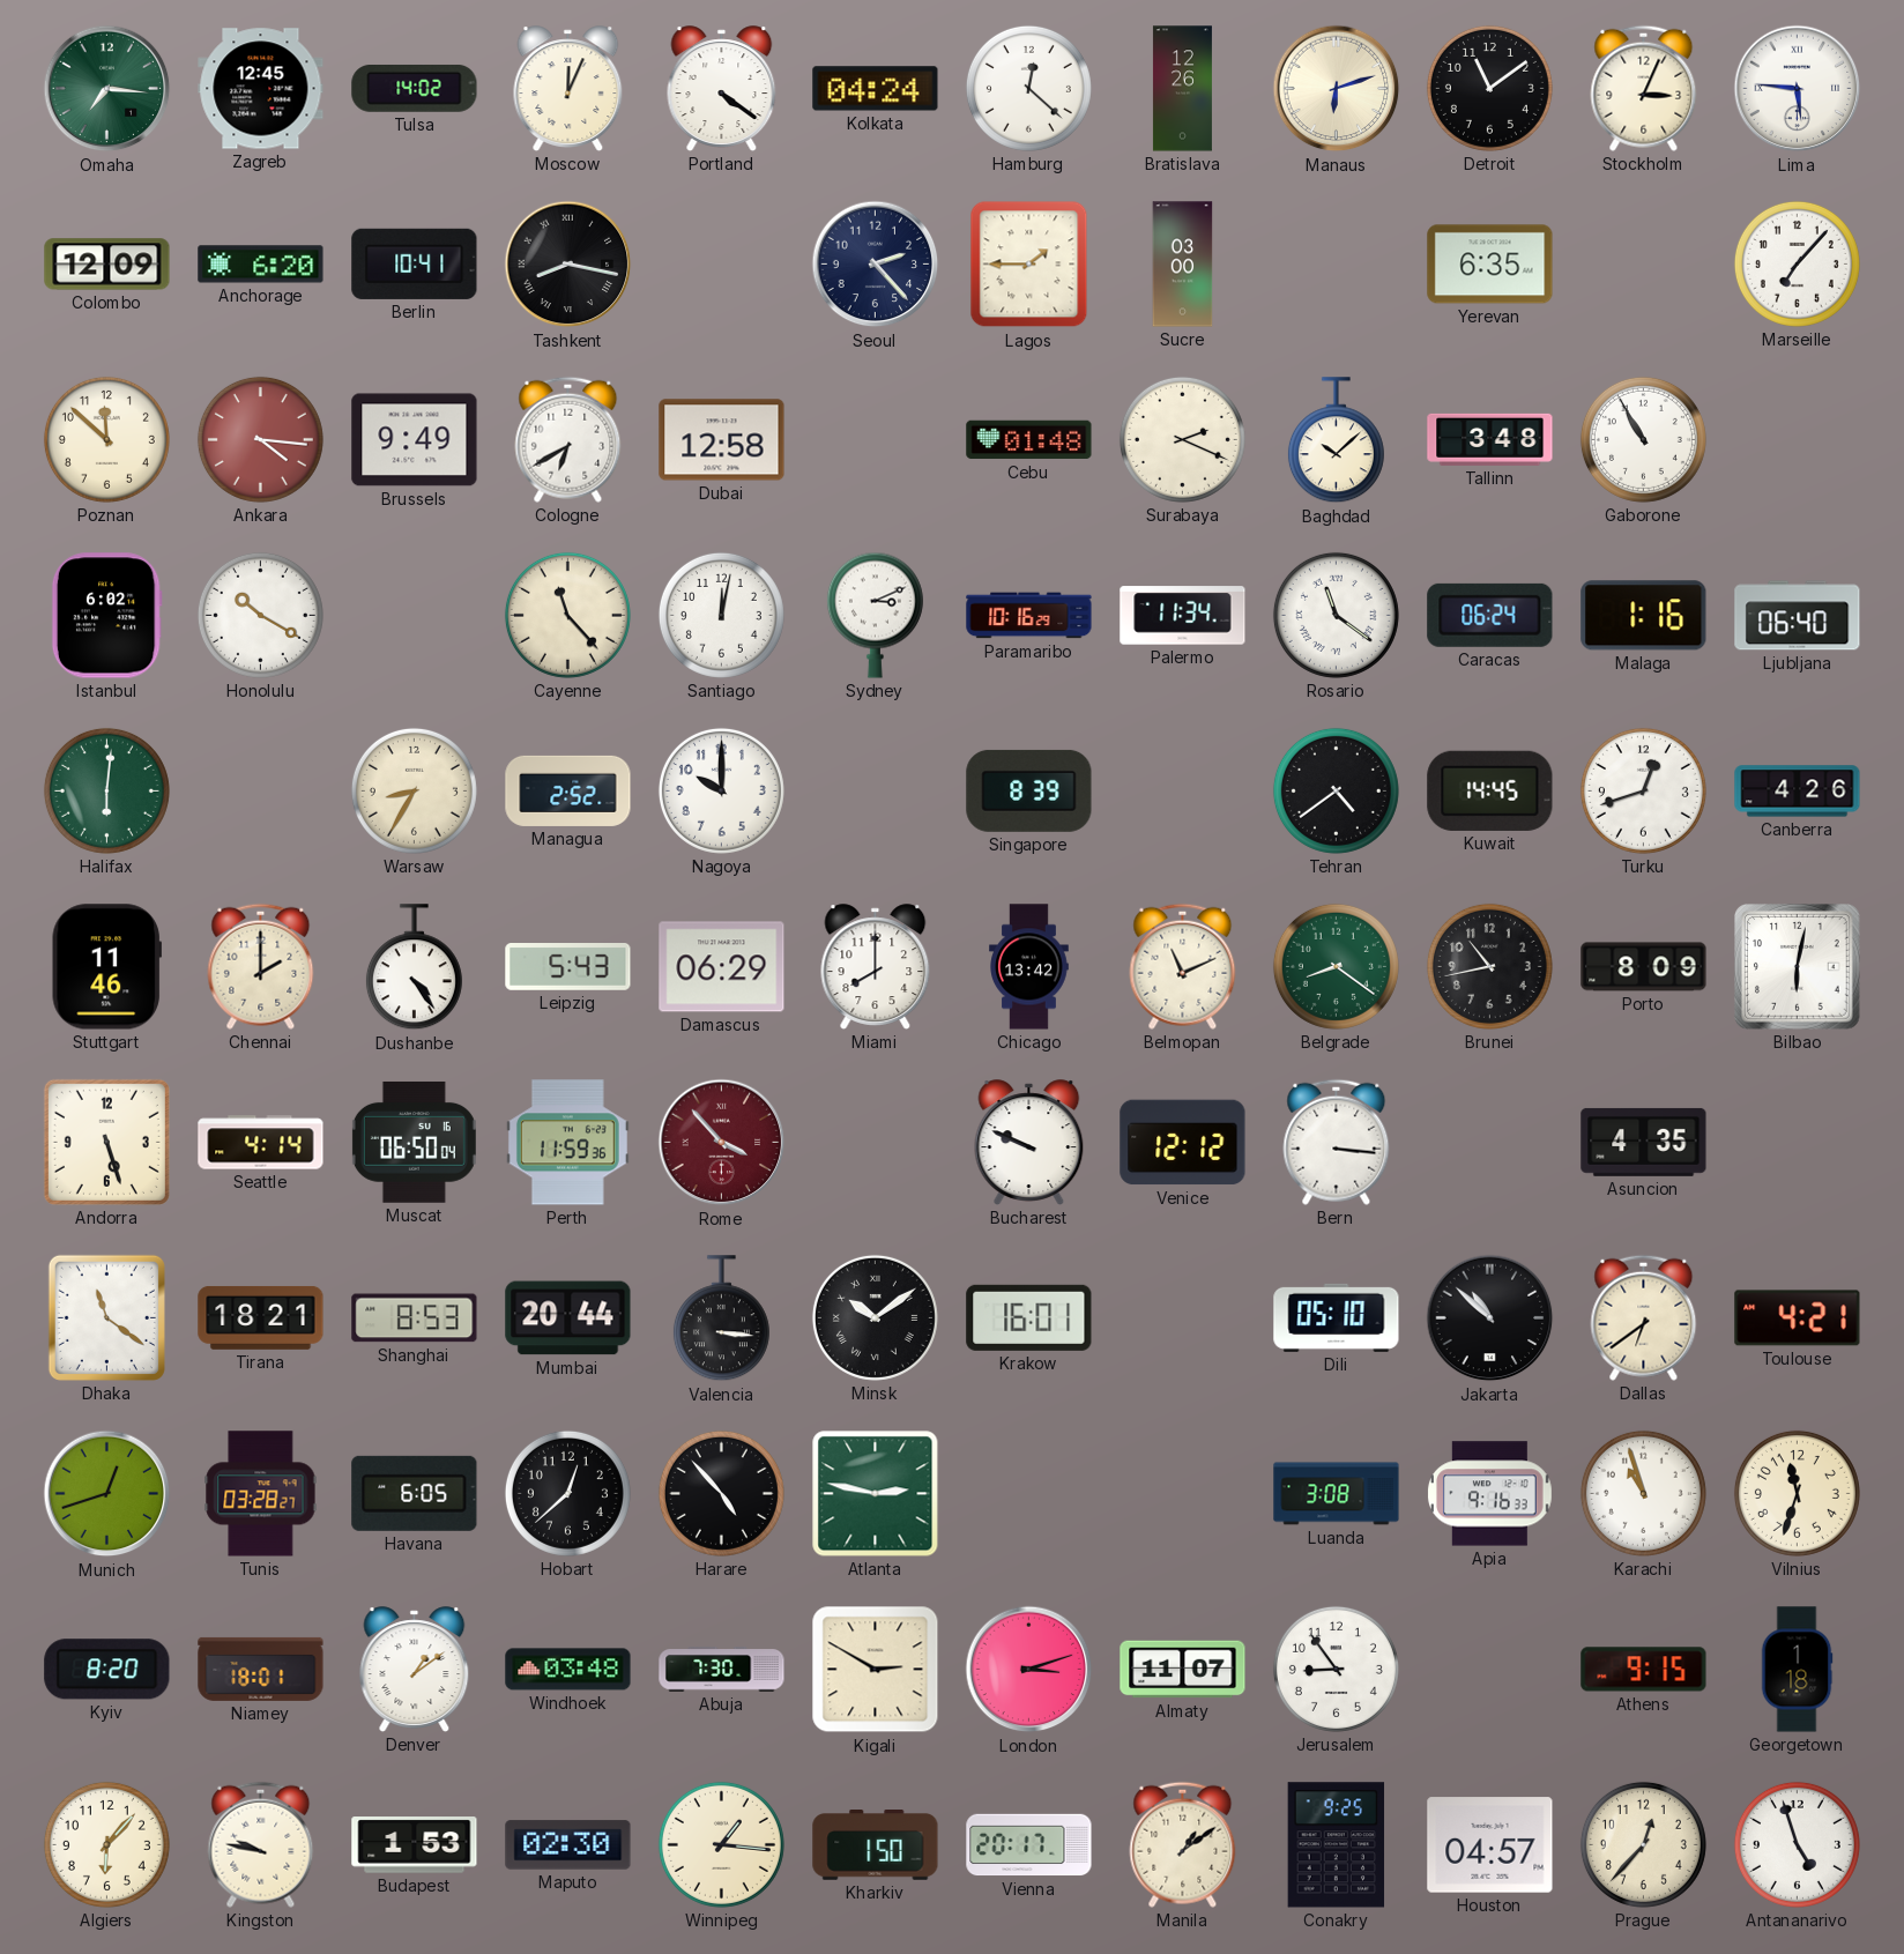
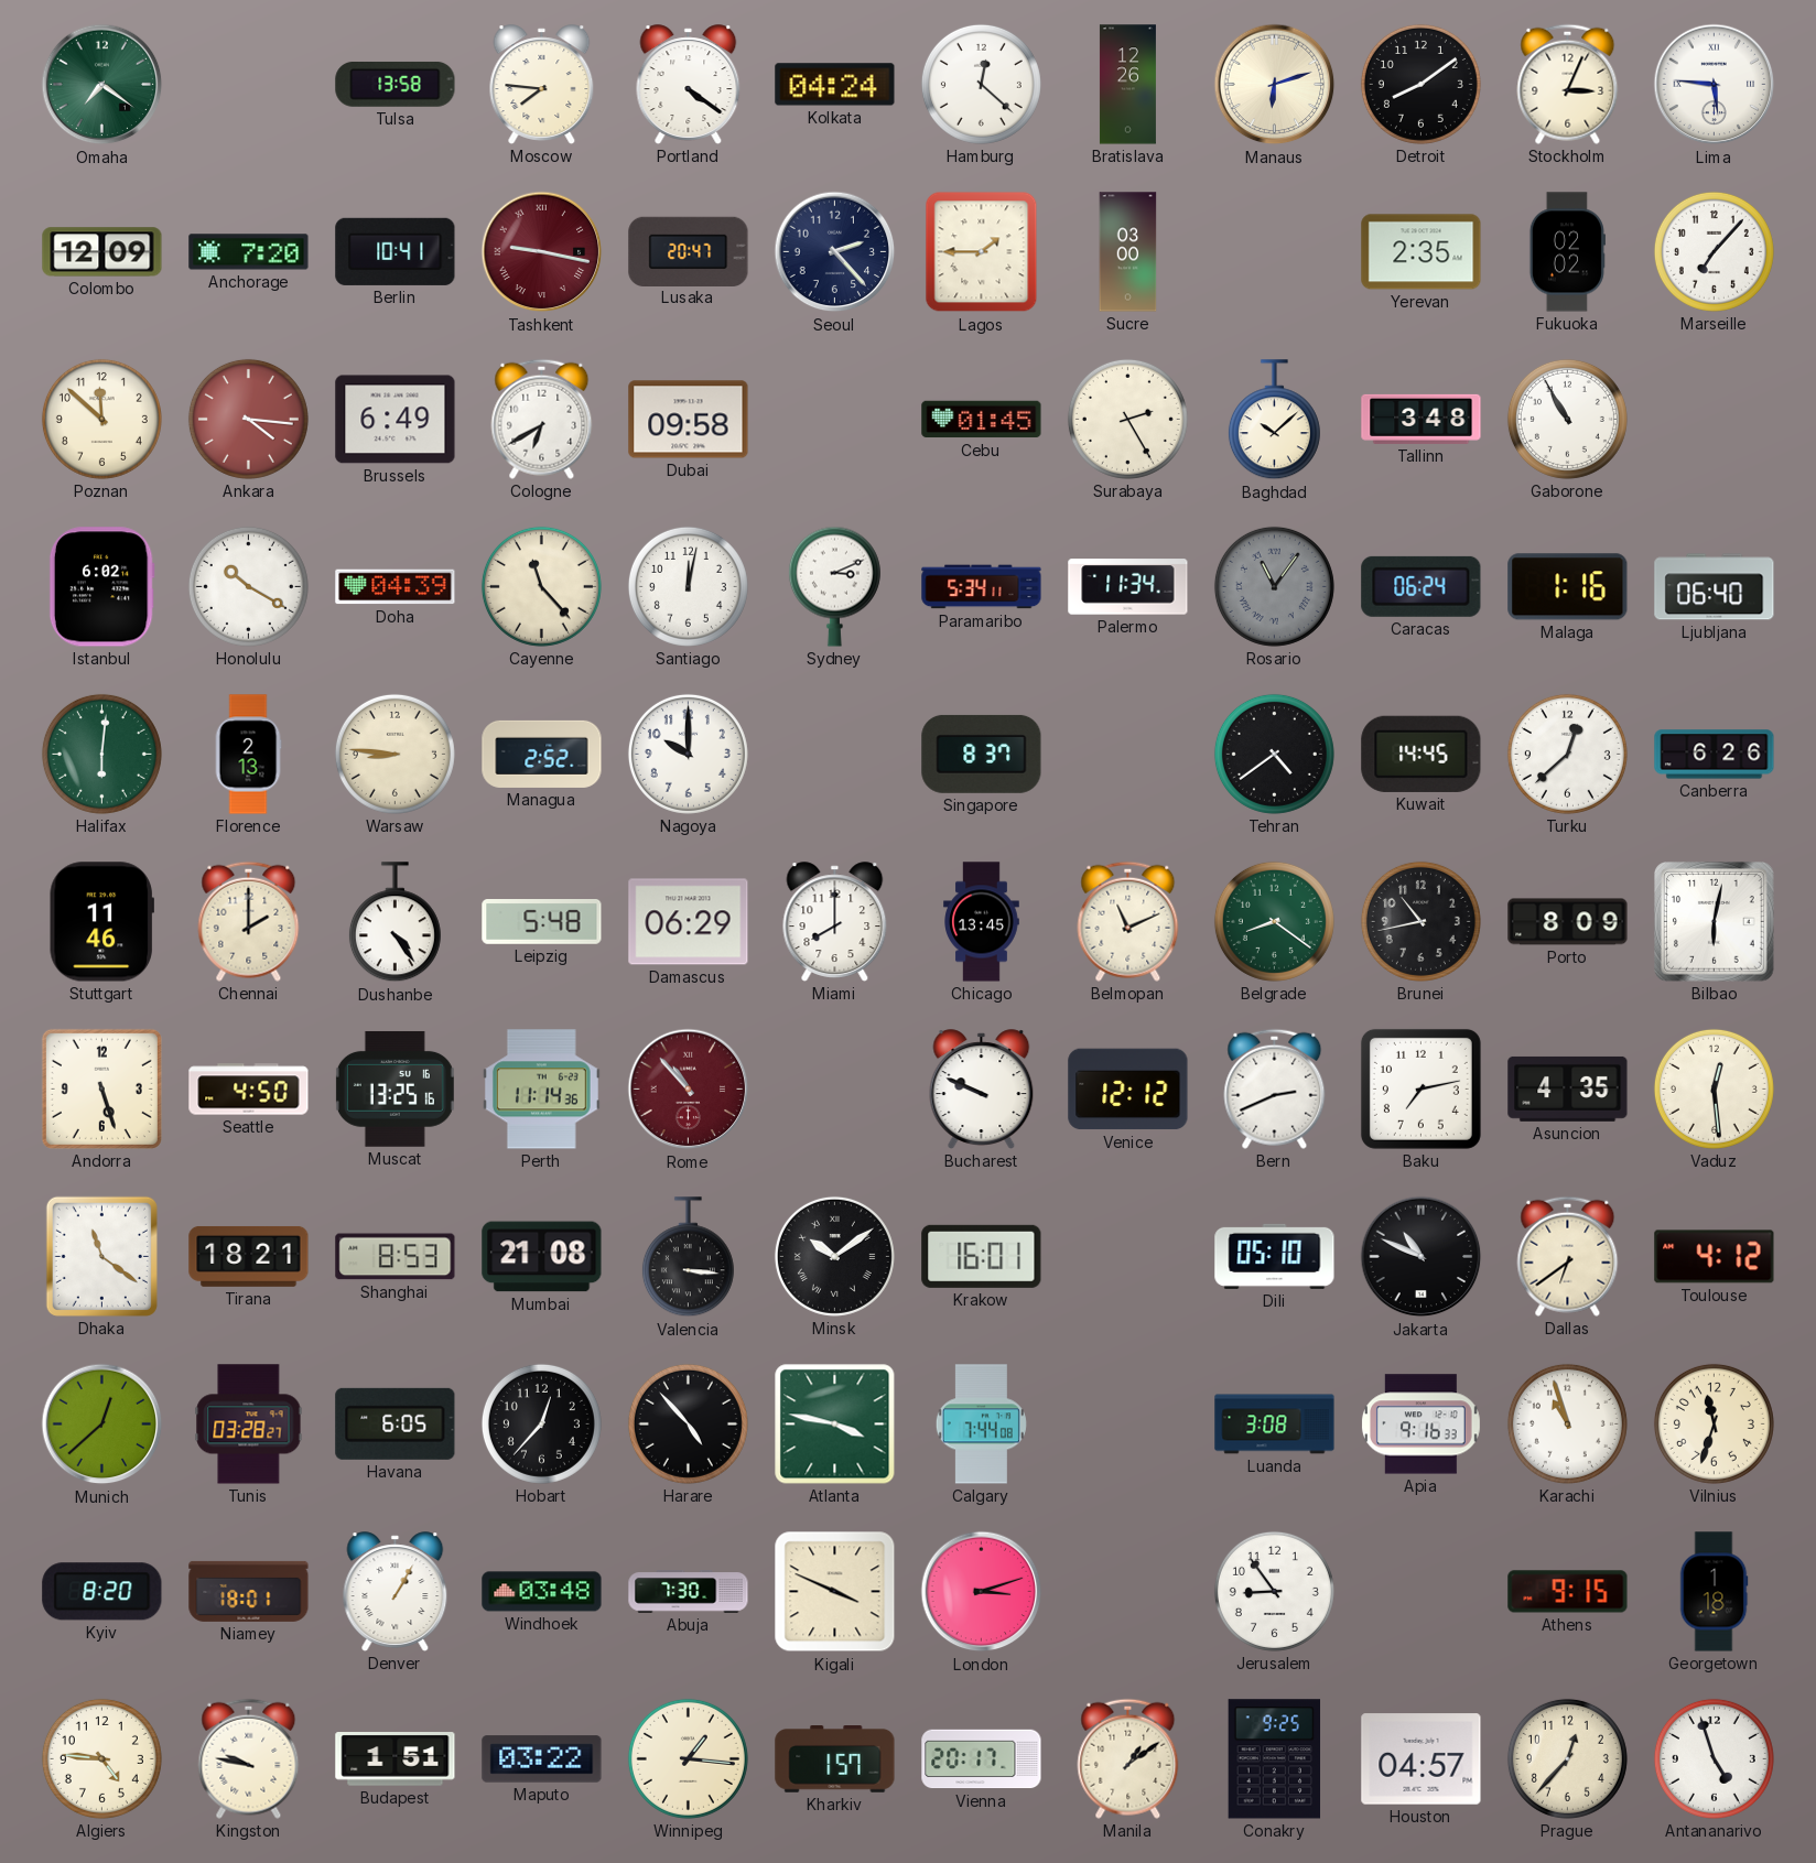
Omaha: 7:16 -> 7:21 (102, 85)
Zagreb: 12:45 -> none (261, 89)
Tulsa: 14:02 -> 13:58 (396, 84)
Moscow: 12:04 -> 7:46 (542, 85)
Detroit: 11:09 -> 8:09 (1420, 84)
Anchorage: 6:20 -> 7:20 (249, 252)
Tashkent: 8:17 -> 9:17 (542, 252)
Tashkent dial: black -> burgundy (542, 252)
Lusaka: none -> 20:47 (689, 251)
Yerevan: 6:35 -> 2:35 (1422, 252)
Fukuoka: none -> 02:02 (1567, 252)
Brussels: 9:49 -> 6:49 (396, 420)
Dubai: 12:58 -> 09:58 (689, 420)
Cebu: 01:48 -> 01:45 (982, 420)
Surabaya: 2:19 -> 2:25 (1127, 419)
Doha: none -> 04:39 (396, 587)
Paramaribo: 10:16 -> 5:34 (982, 587)
Rosario: 11:21 -> 11:06 (1274, 586)
Rosario dial: white -> grey (1274, 586)
Florence: none -> 2:13 (248, 755)
Warsaw: 8:35 -> 8:46 (394, 754)
Singapore: 8:39 -> 8:37 (982, 754)
Turku: 12:42 -> 12:38 (1567, 754)
Canberra: 4:26 -> 6:26 (1715, 755)
Leipzig: 5:43 -> 5:48 (542, 922)
Chicago: 13:42 -> 13:45 (982, 922)
Seattle: 4:14 -> 4:50 (249, 1090)
Muscat: 06:50 -> 13:25 (394, 1088)
Perth: 11:59 -> 11:14 (541, 1090)
Rome: 3:53 -> 10:53 (689, 1090)
Bern: 3:16 -> 2:41 (1275, 1088)
Baku: none -> 7:13 (1420, 1088)
Vaduz: none -> 12:29 (1714, 1088)
Mumbai: 20:44 -> 21:08 (542, 1257)
Jakarta: 10:52 -> 10:49 (1422, 1257)
Toulouse: 4:21 -> 4:12 (1715, 1257)
Munich: 12:42 -> 12:38 (102, 1425)
Hobart: 12:38 -> 12:37 (541, 1423)
Atlanta: 2:47 -> 3:47 (835, 1425)
Calgary: none -> 7:44 (981, 1425)
Denver: 1:09 -> 1:05 (396, 1592)
Kigali: 2:50 -> 3:49 (835, 1592)
Almaty: 11:07 -> none (1183, 1670)
Algiers: 6:07 -> 4:46 (101, 1758)
Budapest: 1:53 -> 1:51 (396, 1759)
Maputo: 02:30 -> 03:22 (542, 1759)
Kharkiv: 1:50 -> 1:57 (835, 1759)
